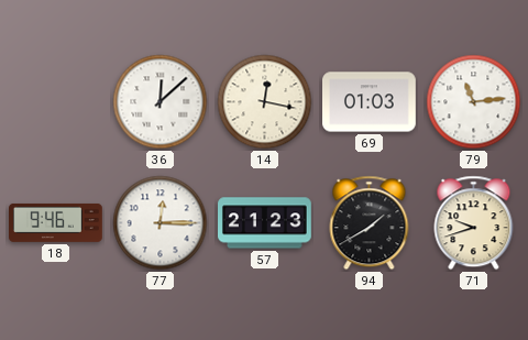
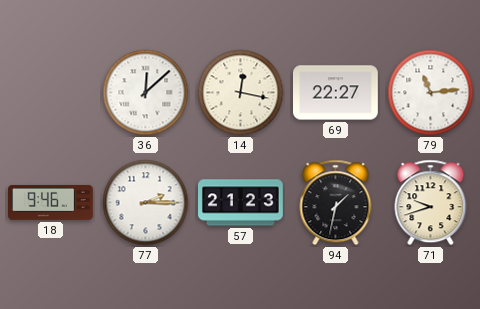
69: 01:03 -> 22:27 (336, 93)
77: 12:15 -> 2:15 (146, 203)
94: 1:40 -> 1:32 (336, 203)
